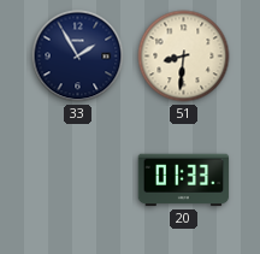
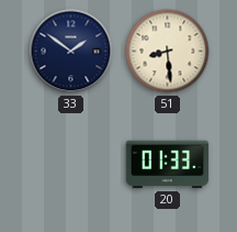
33: 1:55 -> 1:51 (71, 52)
51: 8:31 -> 8:29 (168, 52)
